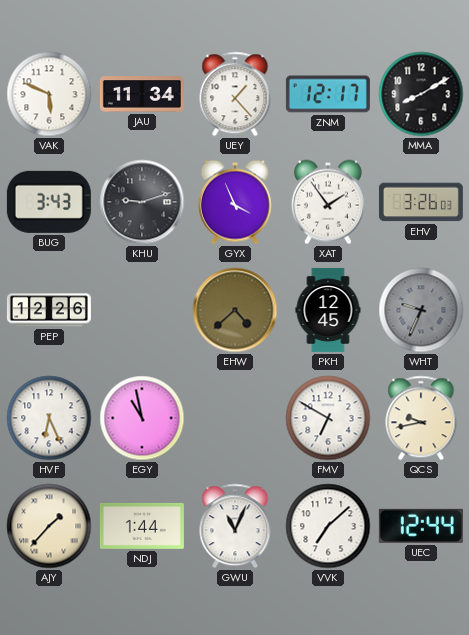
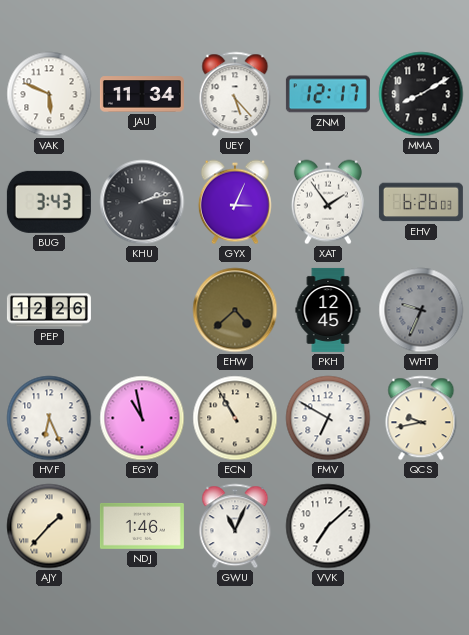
UEY: 1:23 -> 5:23 (235, 94)
KHU: 9:12 -> 2:12 (142, 202)
GYX: 3:56 -> 3:04 (235, 202)
EHV: 3:26 -> 6:26 (421, 202)
ECN: none -> 10:55 (235, 418)
NDJ: 1:44 -> 1:46 (142, 526)
UEC: 12:44 -> none (421, 526)
